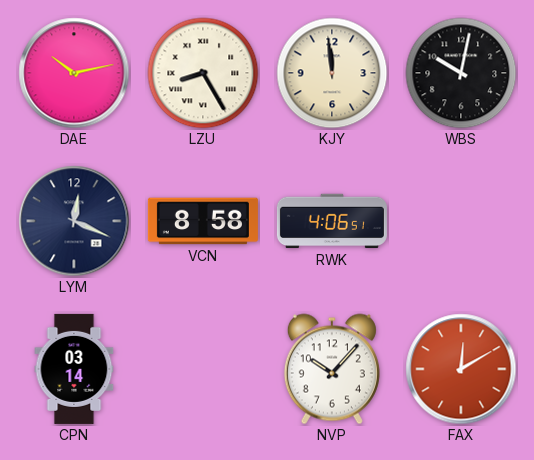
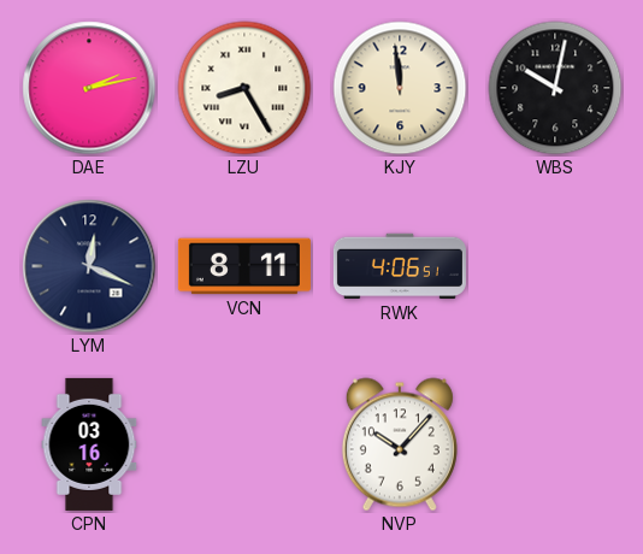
DAE: 10:13 -> 2:13 (89, 88)
VCN: 8:58 -> 8:11 (244, 266)
CPN: 03:14 -> 03:16 (89, 444)
FAX: 12:10 -> none (461, 369)
